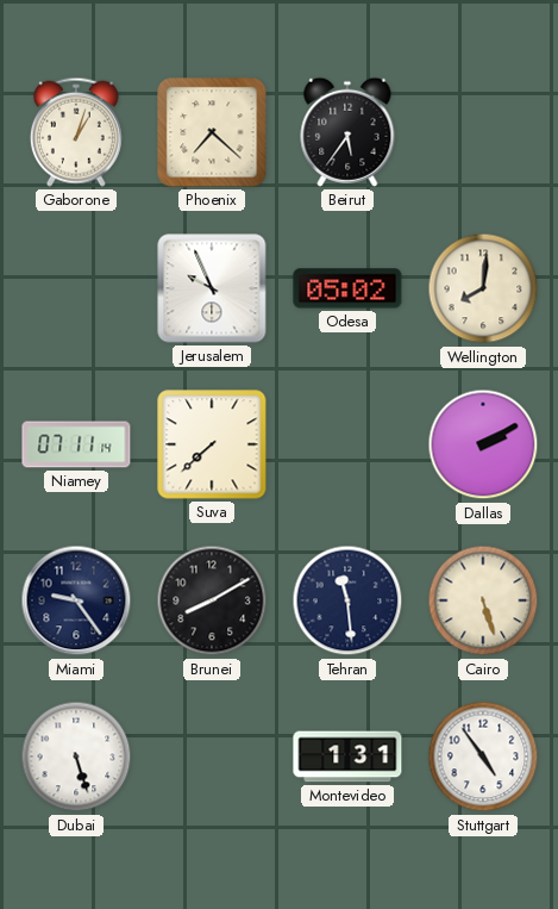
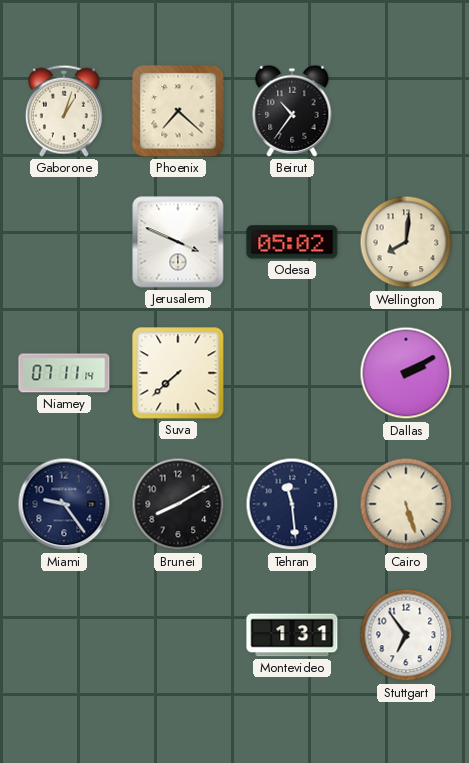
Beirut: 5:36 -> 10:36 (292, 111)
Jerusalem: 9:56 -> 3:49 (178, 242)
Dubai: 5:27 -> none (76, 757)
Stuttgart: 4:54 -> 6:54 (406, 635)
